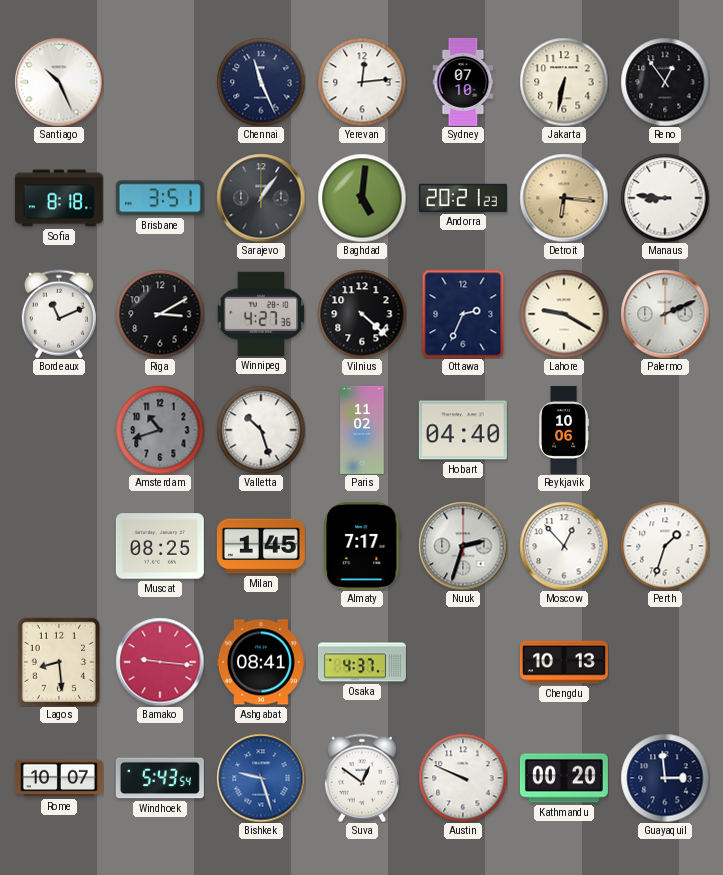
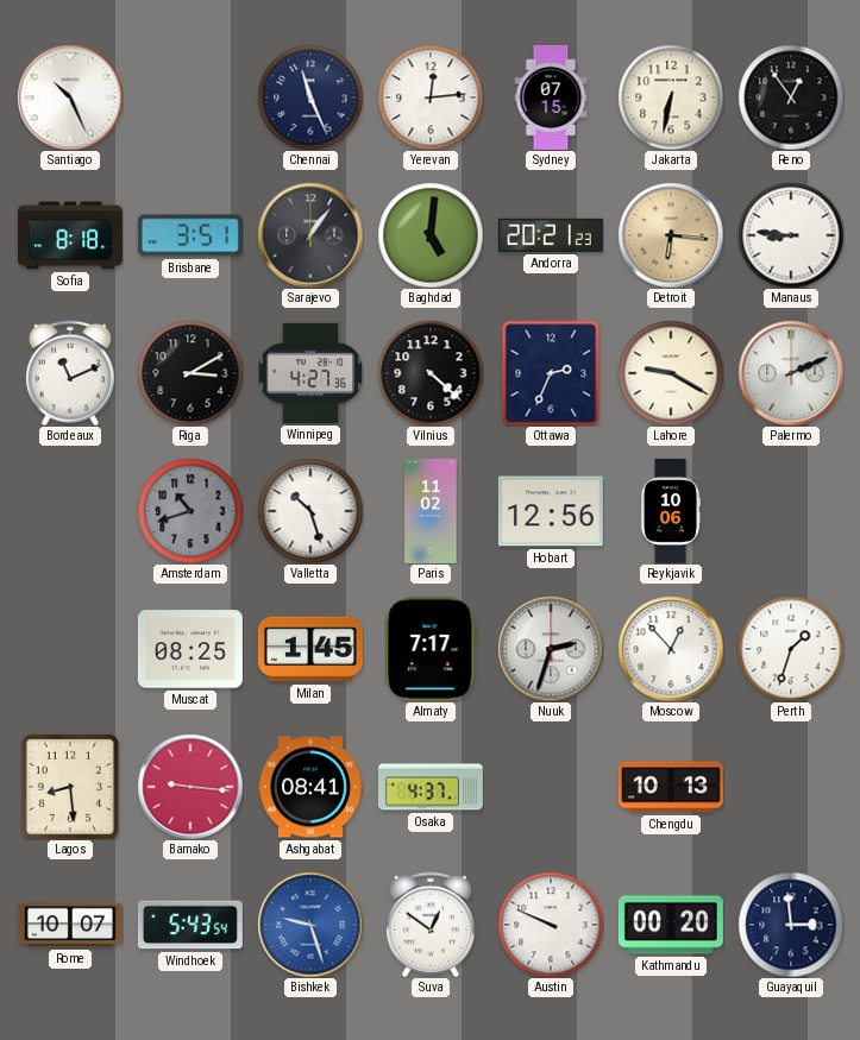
Sydney: 07:10 -> 07:15 (551, 97)
Hobart: 04:40 -> 12:56 (551, 511)
